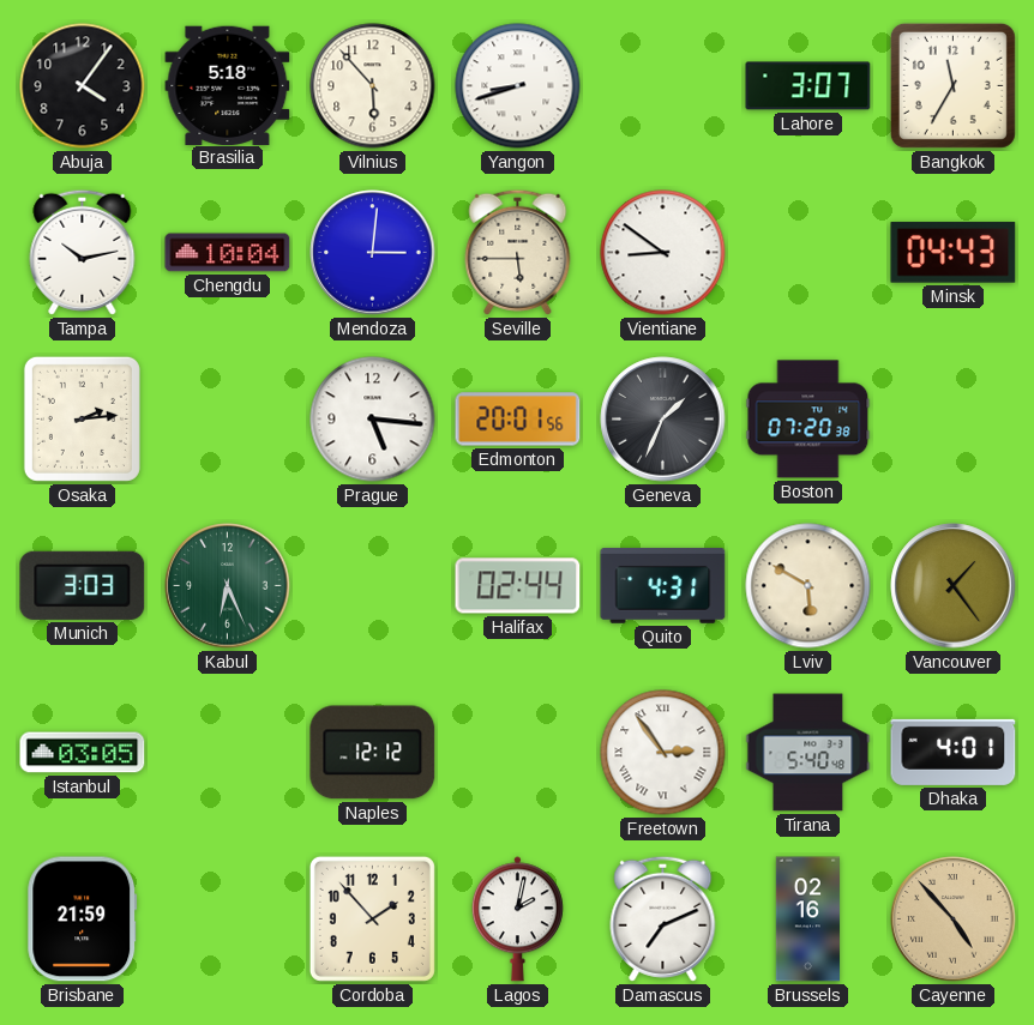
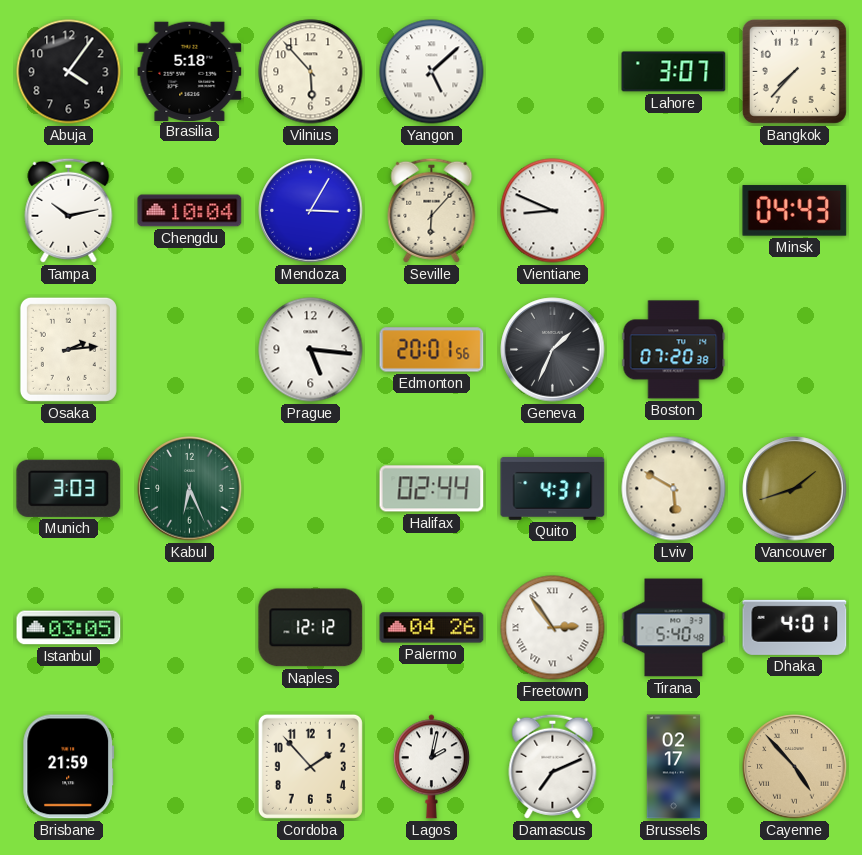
Yangon: 8:42 -> 5:08 (432, 72)
Bangkok: 11:35 -> 7:37 (794, 71)
Mendoza: 3:01 -> 3:05 (311, 211)
Seville: 5:45 -> 6:07 (432, 210)
Vientiane: 8:51 -> 8:49 (553, 211)
Vancouver: 1:24 -> 1:42 (795, 489)
Palermo: none -> 04:26 (432, 628)
Brussels: 02:16 -> 02:17 (673, 767)
